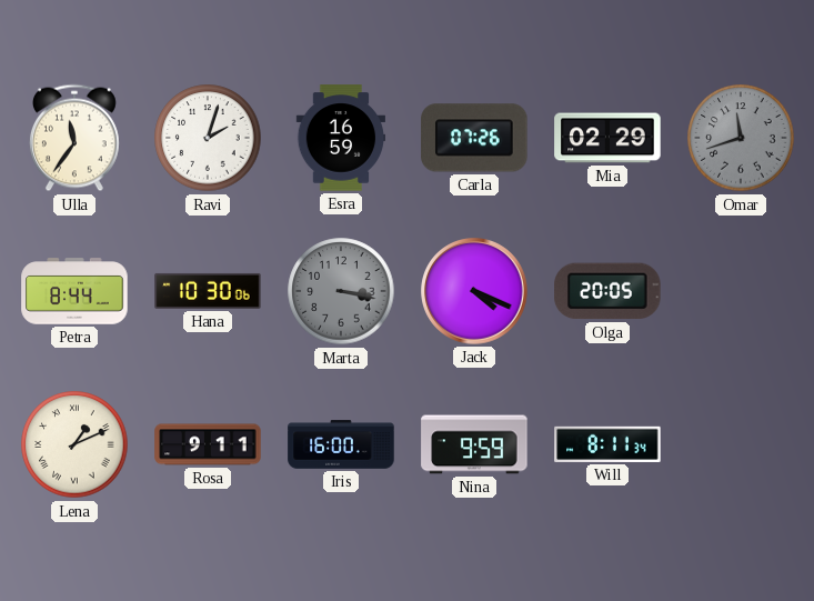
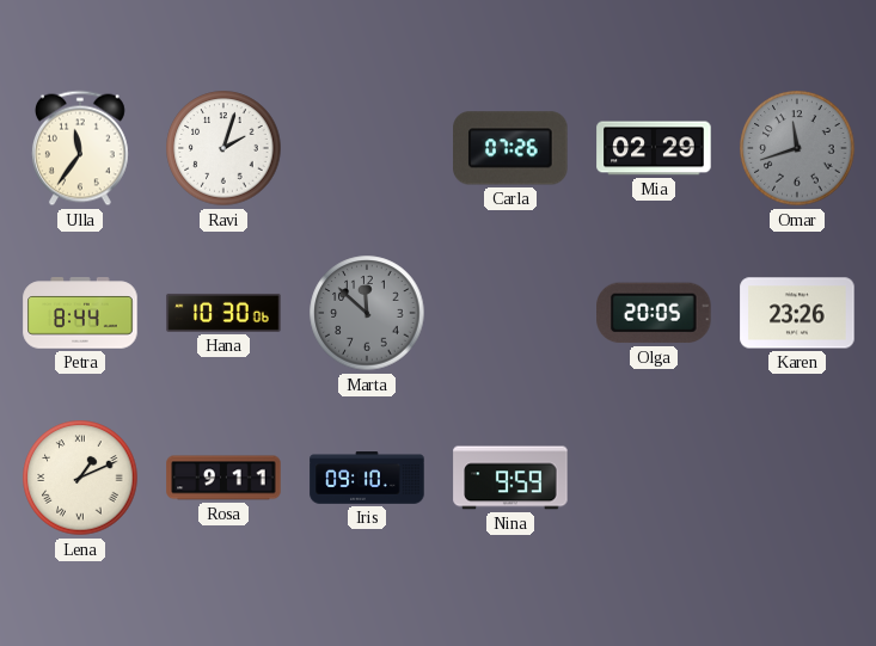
Esra: 16:59 -> none (340, 138)
Marta: 3:17 -> 11:52 (367, 313)
Jack: 4:19 -> none (474, 291)
Karen: none -> 23:26 (797, 313)
Iris: 16:00 -> 09:10 (367, 478)
Will: 8:11 -> none (607, 444)
